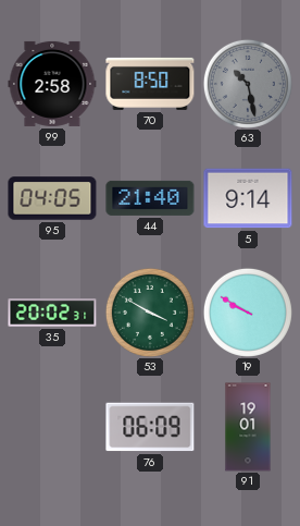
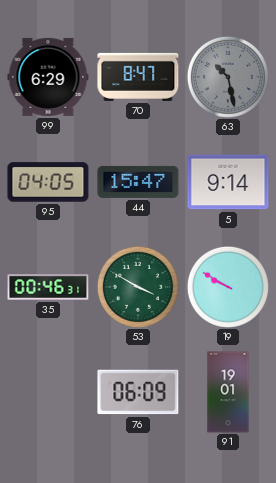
99: 2:58 -> 6:29 (48, 77)
70: 8:50 -> 8:47 (138, 77)
44: 21:40 -> 15:47 (138, 182)
35: 20:02 -> 00:46 (48, 287)
